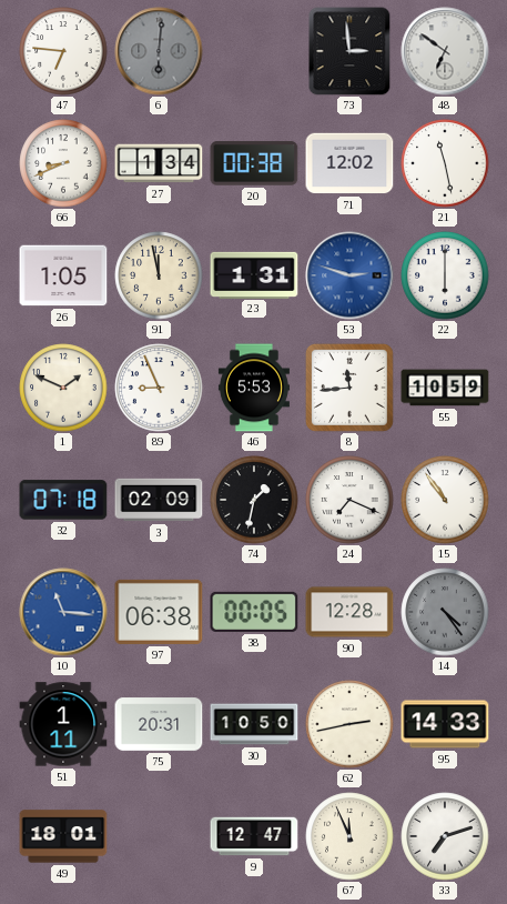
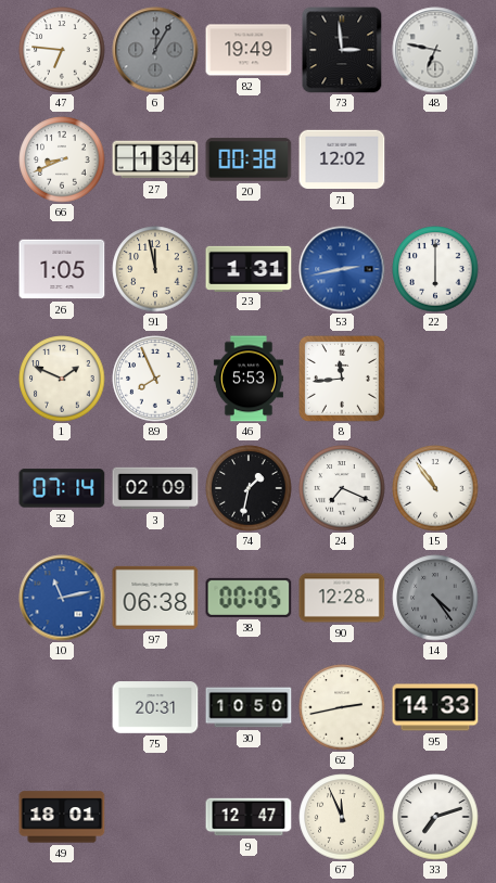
6: 6:01 -> 12:05 (155, 50)
82: none -> 19:49 (249, 50)
48: 6:51 -> 6:47 (435, 50)
21: 11:28 -> none (445, 163)
53: 2:48 -> 2:43 (342, 269)
89: 8:56 -> 7:56 (155, 379)
55: 10:59 -> none (445, 388)
32: 07:18 -> 07:14 (62, 488)
10: 11:16 -> 11:13 (62, 598)
51: 1:11 -> none (63, 724)
